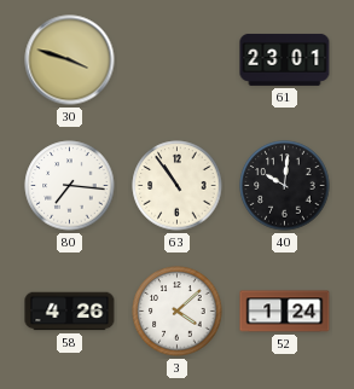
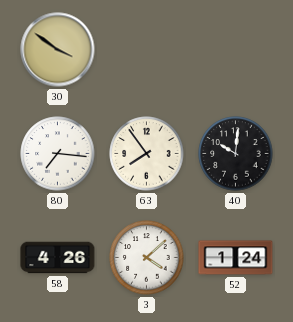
30: 3:48 -> 3:51 (58, 50)
61: 23:01 -> none (285, 59)
63: 10:54 -> 7:54 (147, 154)
